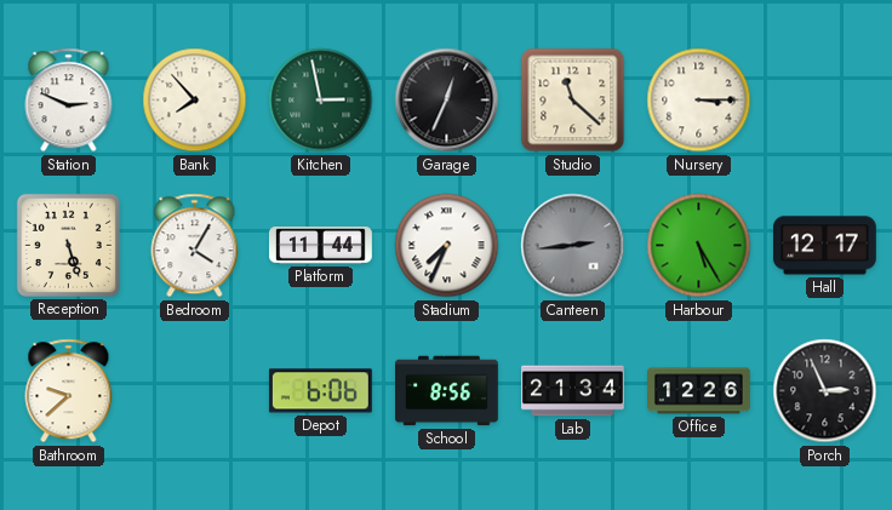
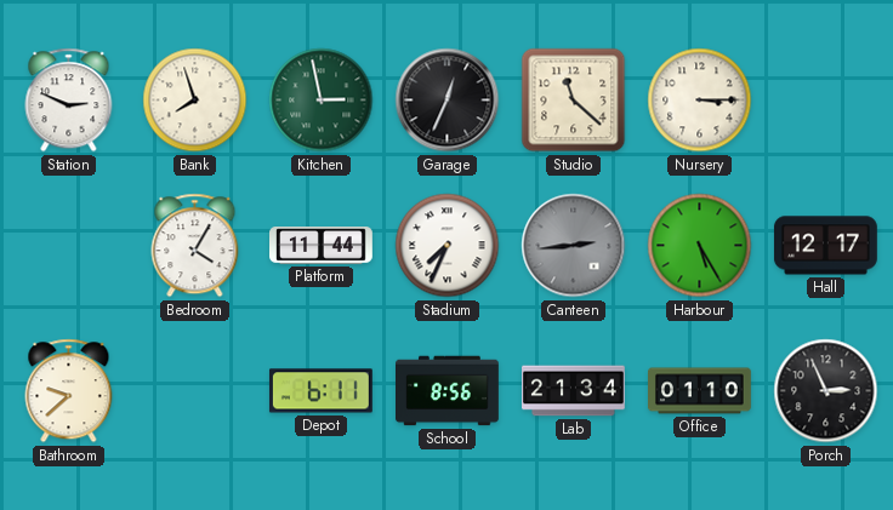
Bank: 7:53 -> 7:57 (195, 101)
Reception: 5:27 -> none (68, 245)
Depot: 6:06 -> 6:11 (320, 391)
Office: 12:26 -> 01:10 (700, 391)
